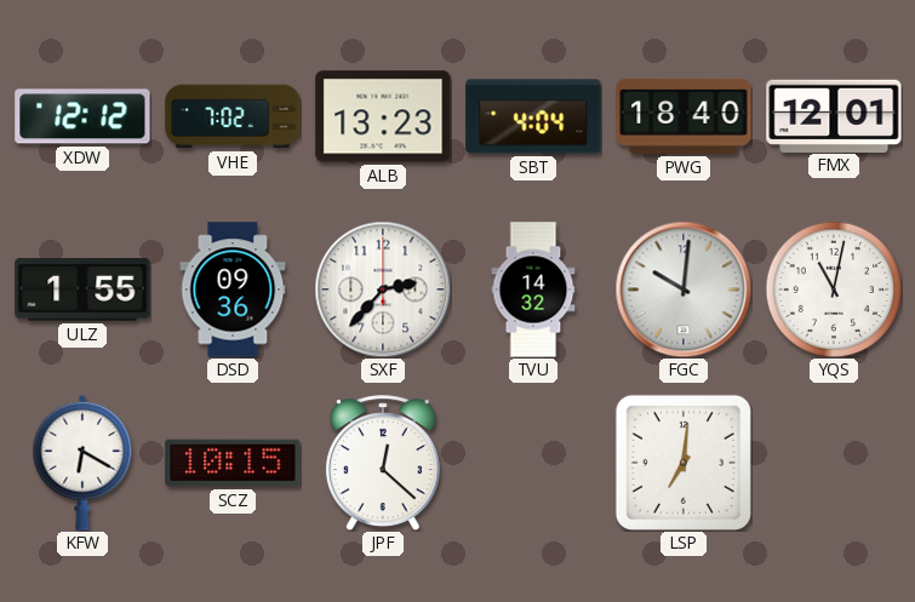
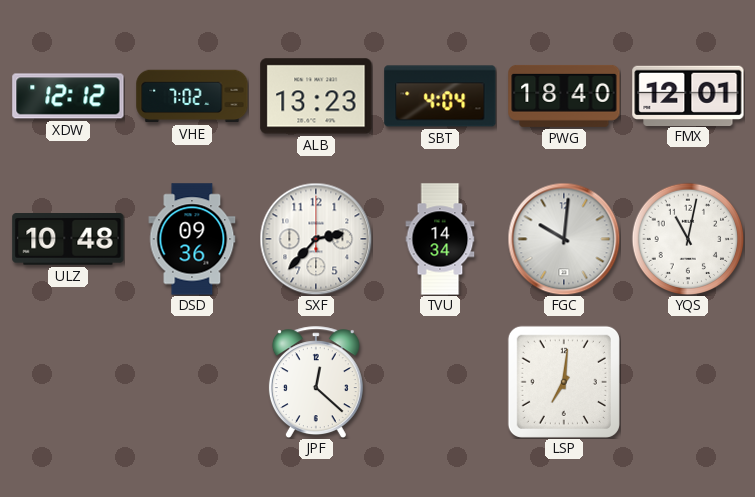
ULZ: 1:55 -> 10:48 (68, 239)
TVU: 14:32 -> 14:34 (440, 239)
KFW: 6:20 -> none (82, 463)
SCZ: 10:15 -> none (233, 463)
